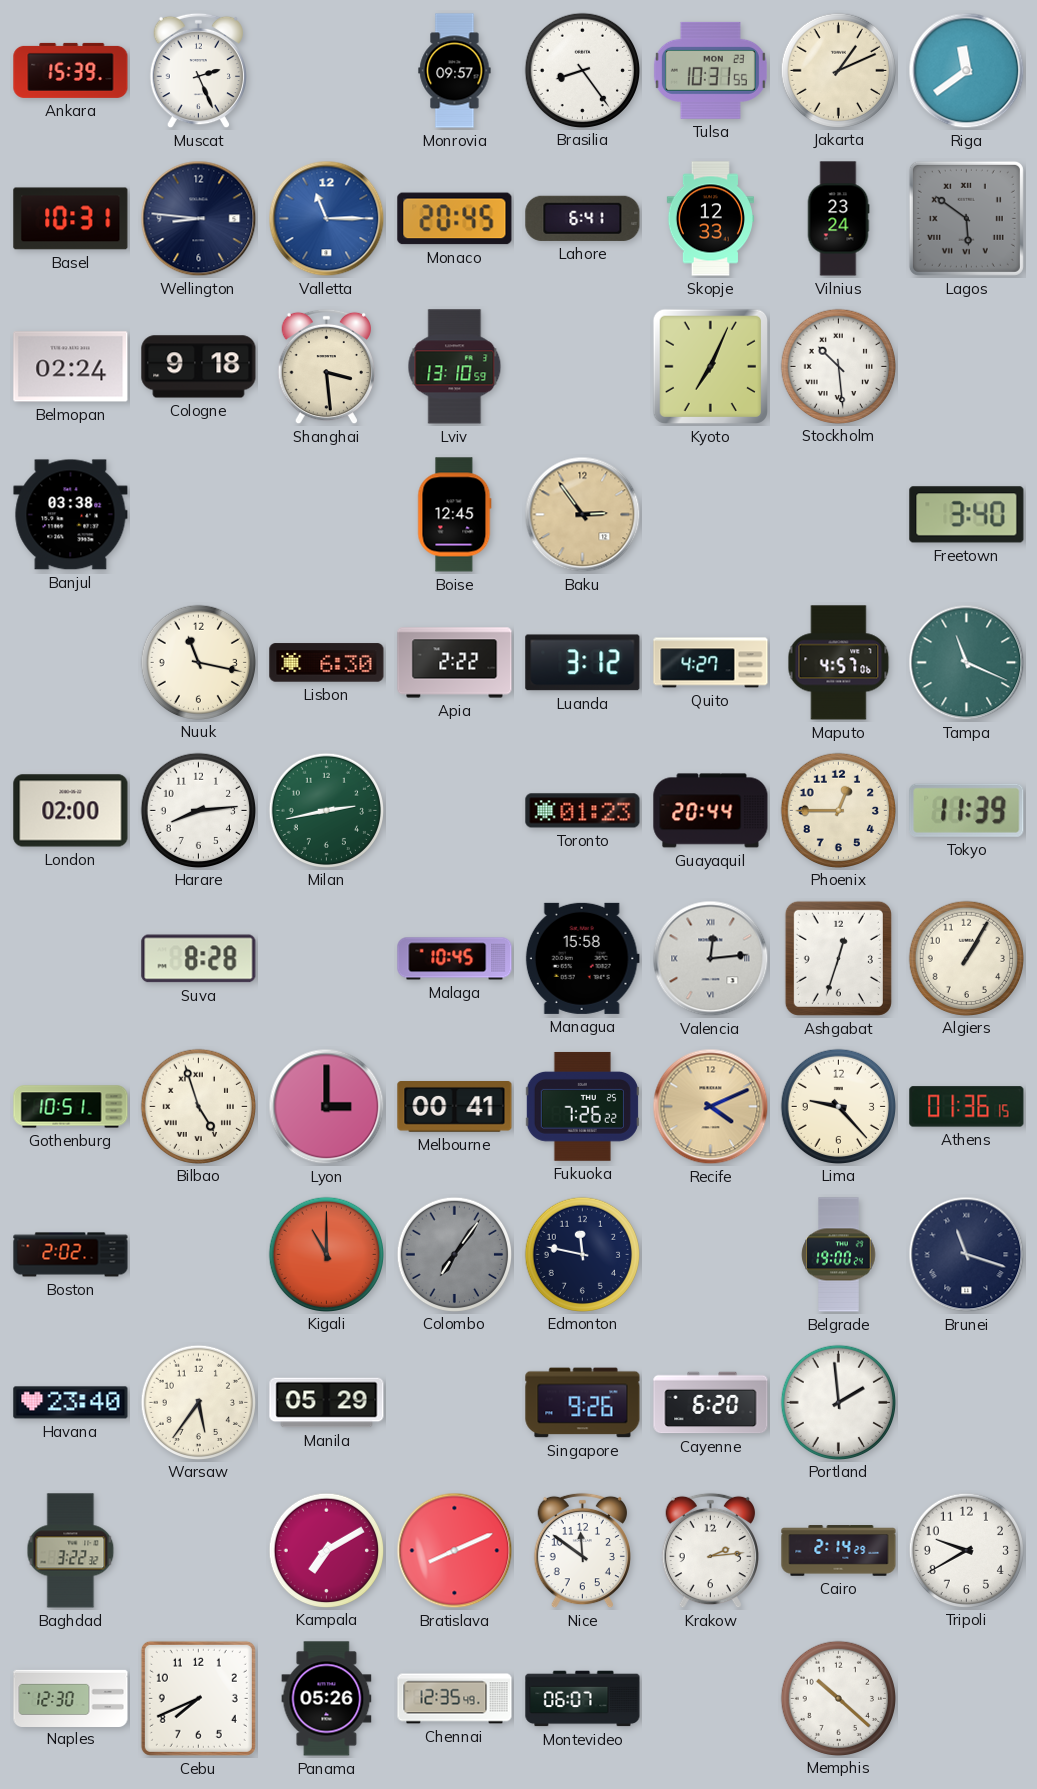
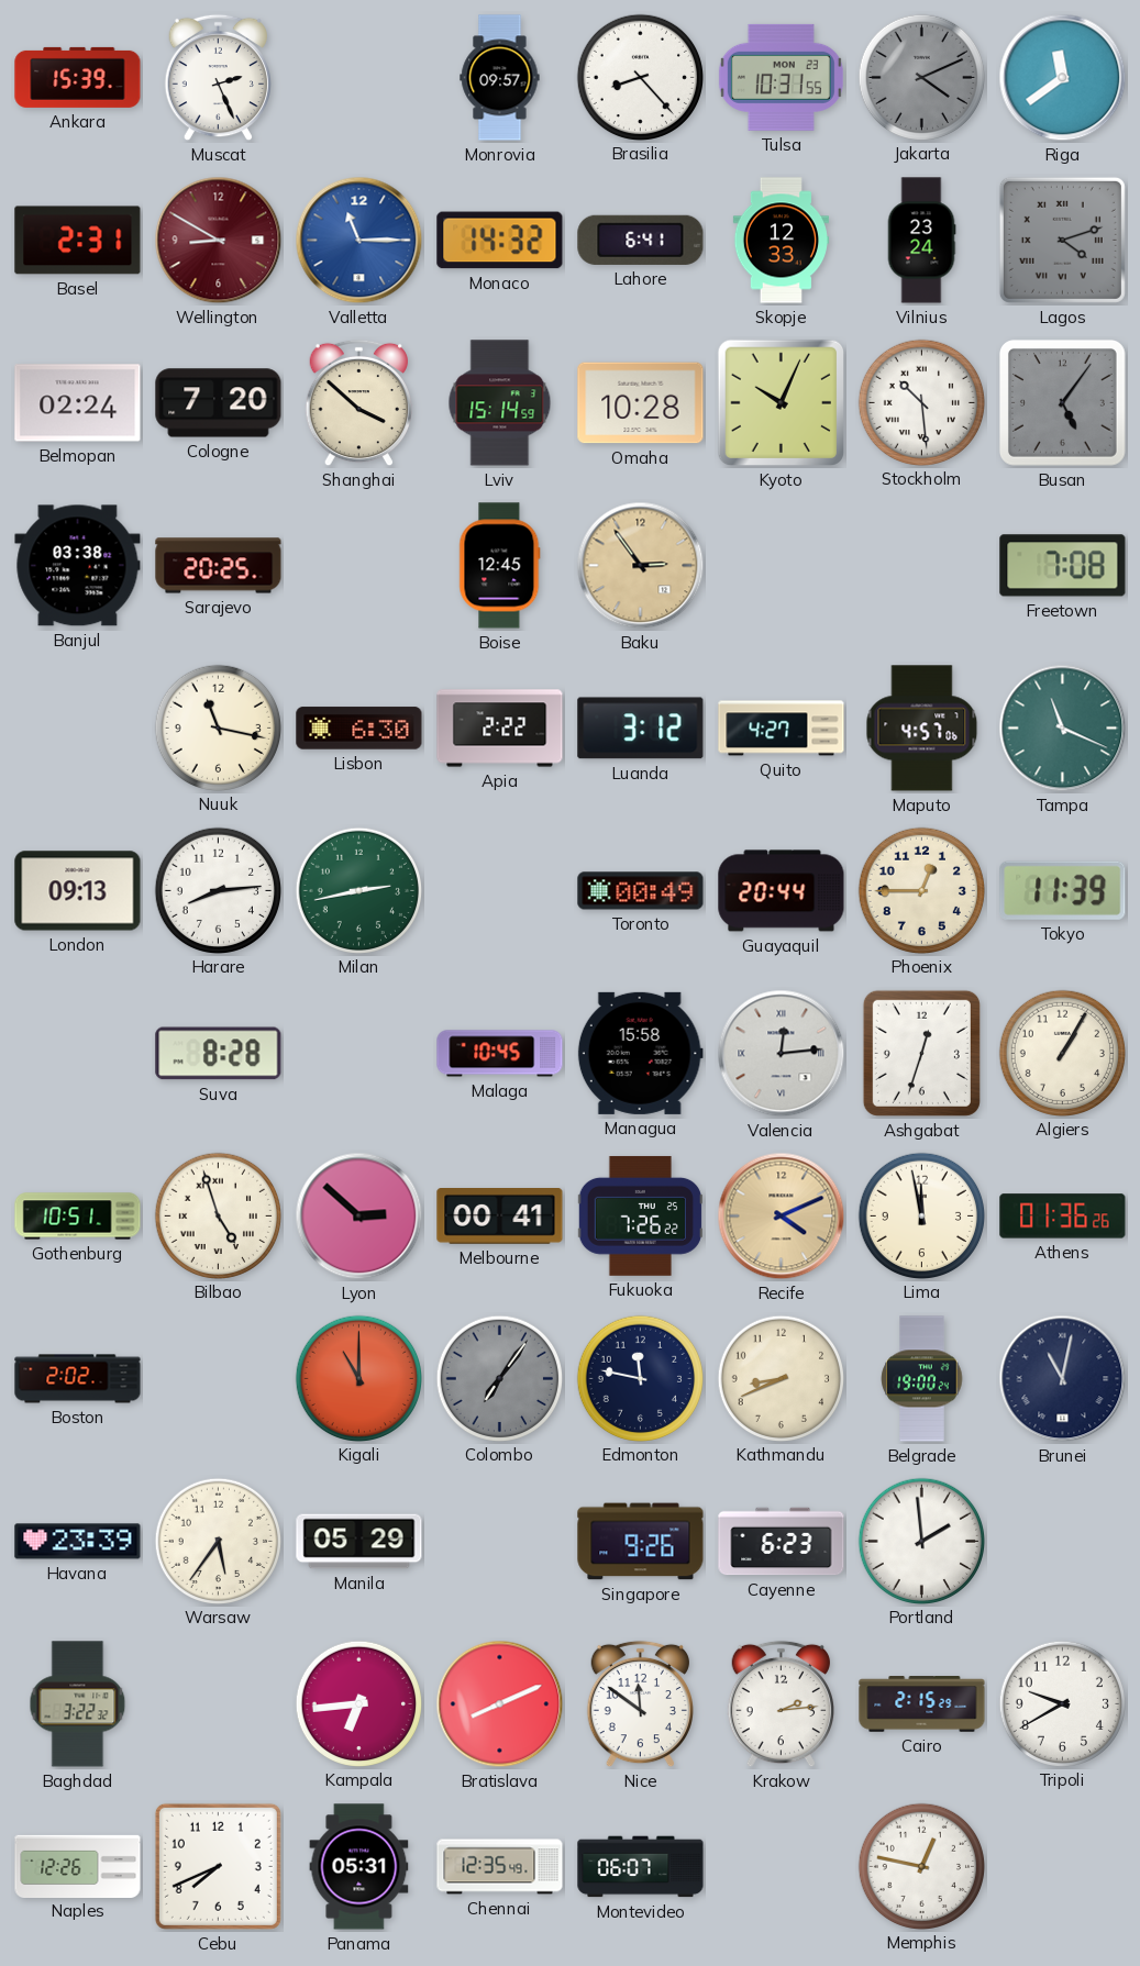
Brasilia: 8:24 -> 8:23 (640, 77)
Jakarta: 1:11 -> 4:11 (921, 77)
Jakarta dial: cream -> grey (921, 77)
Basel: 10:31 -> 2:31 (78, 241)
Wellington: 8:46 -> 8:50 (219, 241)
Wellington dial: navy -> burgundy (219, 241)
Monaco: 20:45 -> 14:32 (500, 241)
Lagos: 5:51 -> 4:12 (1062, 240)
Cologne: 9:18 -> 7:20 (219, 403)
Shanghai: 3:29 -> 3:52 (358, 403)
Lviv: 13:10 -> 15:14 (500, 403)
Omaha: none -> 10:28 (641, 403)
Kyoto: 7:04 -> 10:04 (782, 403)
Busan: none -> 5:06 (1063, 403)
Sarajevo: none -> 20:25 (219, 566)
Freetown: 3:40 -> 7:08 (1063, 566)
London: 02:00 -> 09:13 (78, 891)
Toronto: 01:23 -> 00:49 (641, 891)
Lyon: 3:00 -> 2:52 (359, 1217)
Lima: 9:23 -> 11:58 (921, 1215)
Athens: 01:36:15 -> 01:36:26 (1063, 1217)
Kathmandu: none -> 8:41 (781, 1378)
Brunei: 11:18 -> 11:02 (1063, 1379)
Havana: 23:40 -> 23:39 (78, 1542)
Cayenne: 6:20 -> 6:23 (782, 1542)
Kampala: 7:10 -> 6:44 (358, 1703)
Cairo: 2:14 -> 2:15 (922, 1704)
Naples: 12:30 -> 12:26 (78, 1866)
Panama: 05:26 -> 05:31 (359, 1867)
Memphis: 10:22 -> 12:47 (921, 1866)
